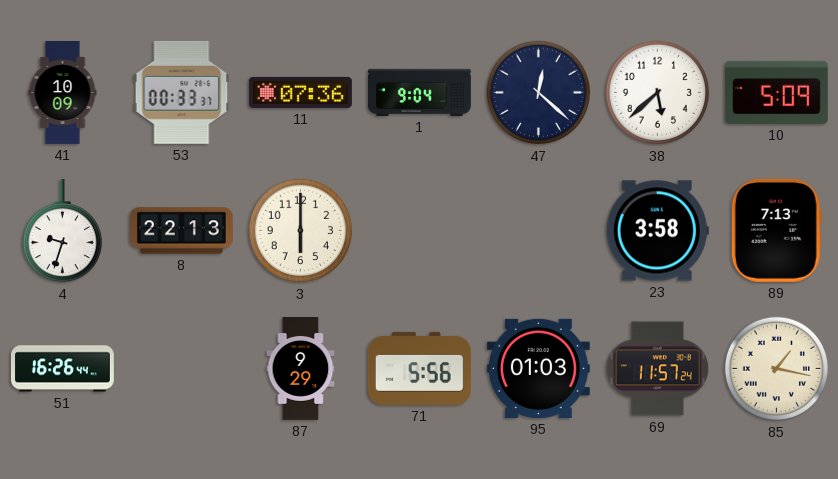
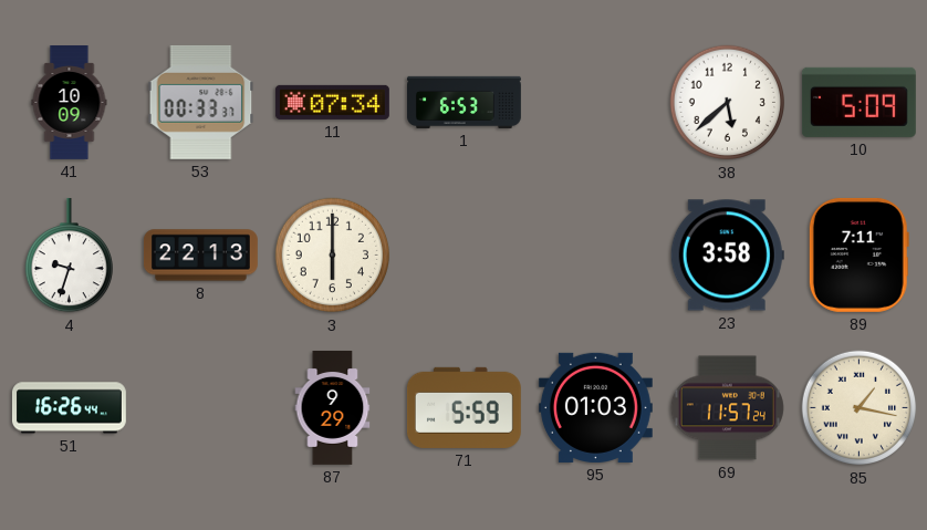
11: 07:36 -> 07:34 (332, 102)
1: 9:04 -> 6:53 (465, 102)
47: 12:22 -> none (539, 93)
89: 7:13 -> 7:11 (858, 254)
71: 5:56 -> 5:59 (463, 407)
